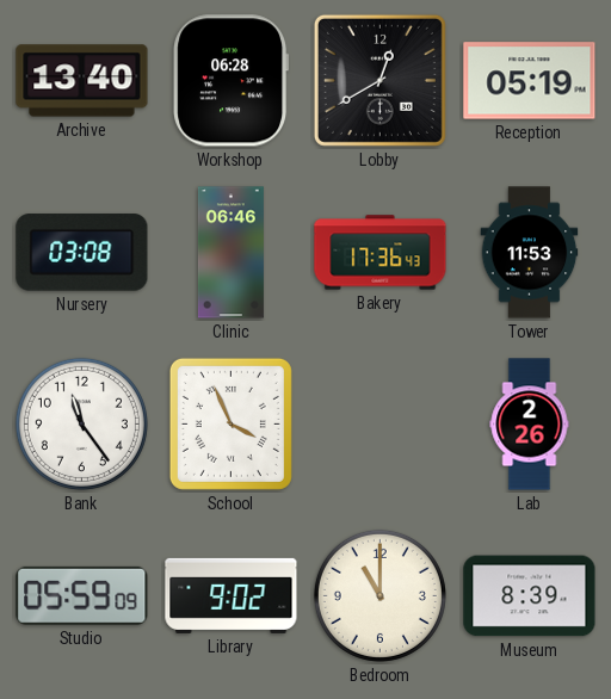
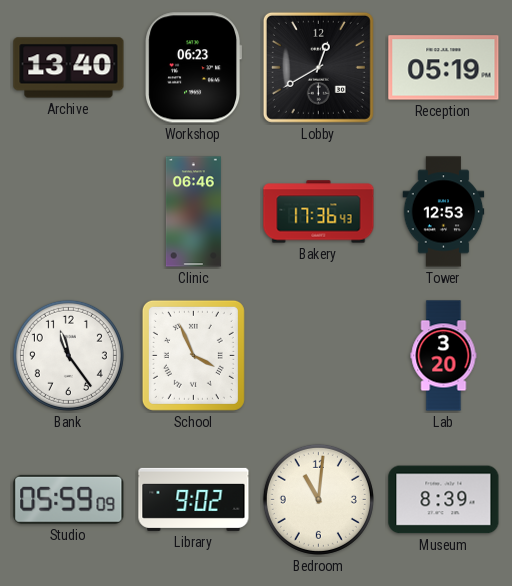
Workshop: 06:28 -> 06:23 (194, 68)
Nursery: 03:08 -> none (82, 253)
Tower: 11:53 -> 12:53 (444, 212)
Lab: 2:26 -> 3:20 (444, 356)
Bedroom: 11:00 -> 11:01 (318, 499)
